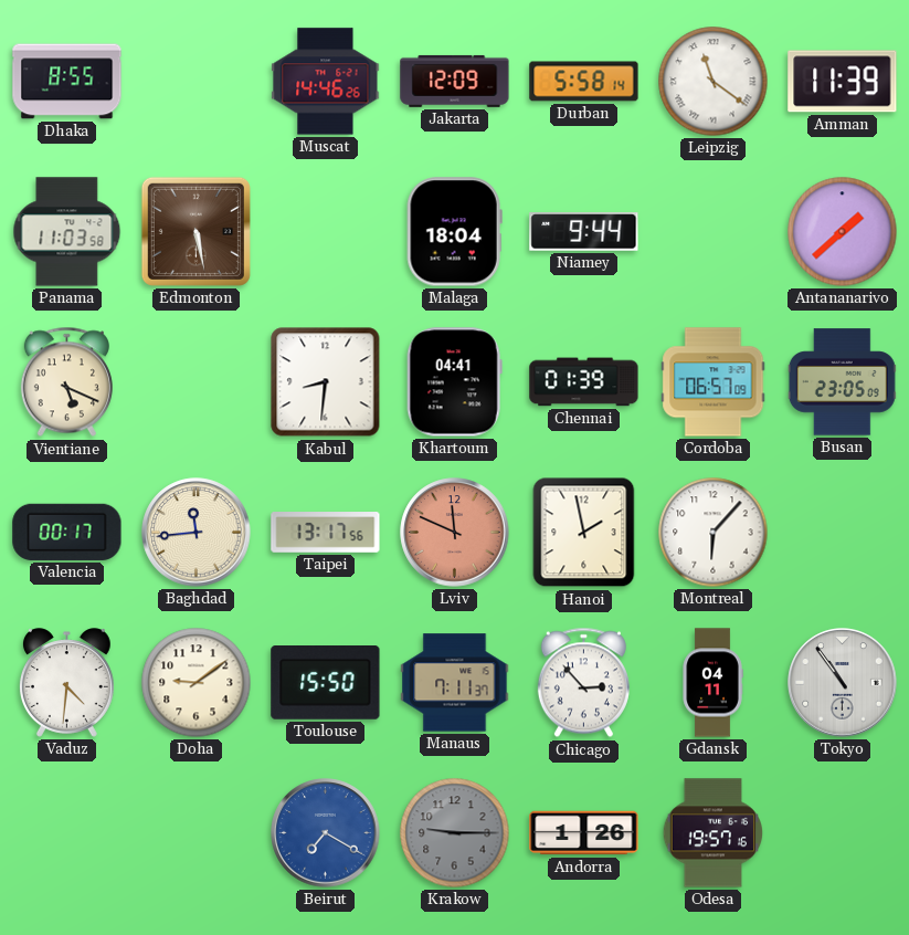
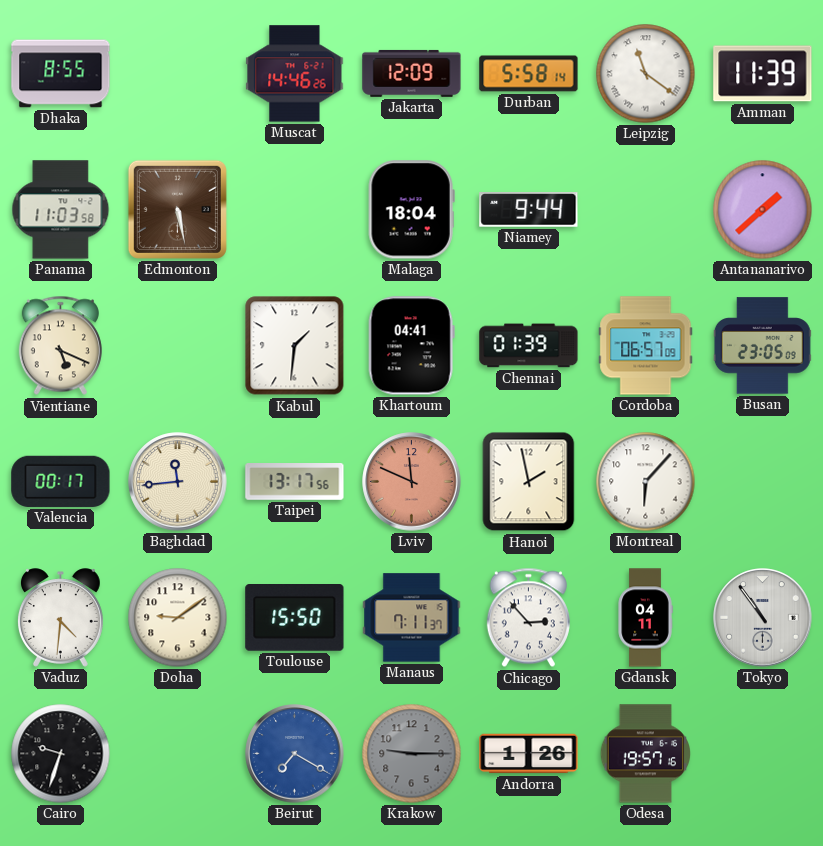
Kabul: 8:31 -> 1:31 (295, 346)
Cairo: none -> 9:33 (61, 754)
